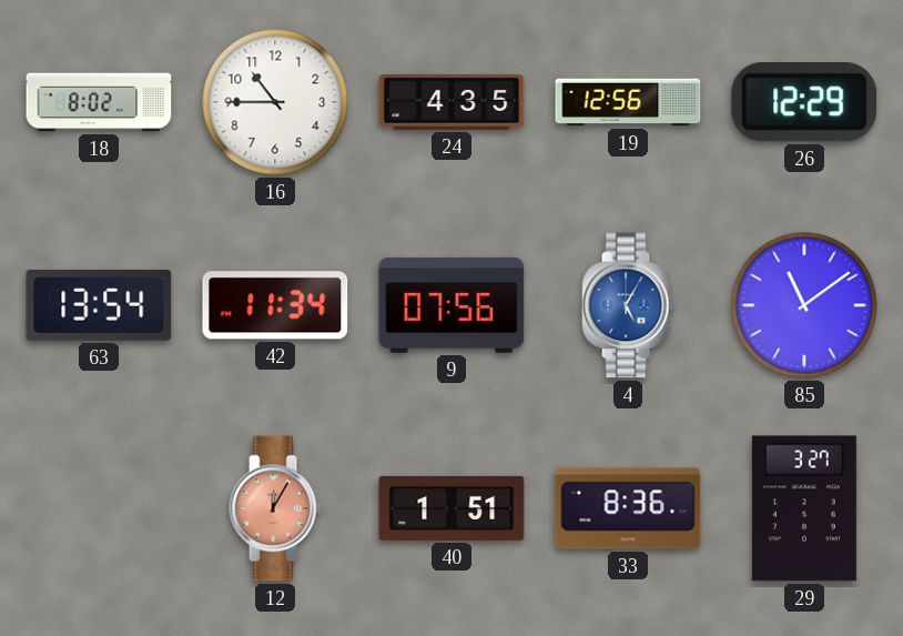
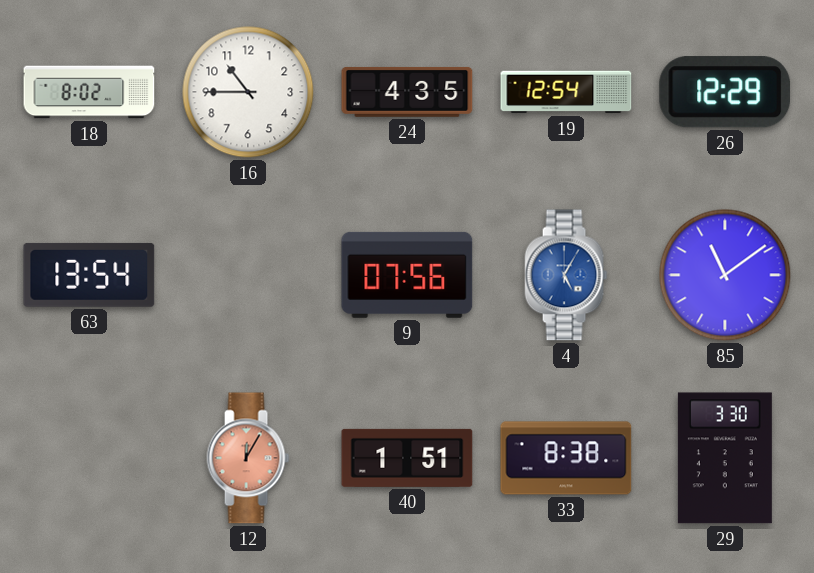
19: 12:56 -> 12:54 (566, 92)
42: 11:34 -> none (275, 305)
33: 8:36 -> 8:38 (566, 458)
29: 3:27 -> 3:30 (725, 458)
